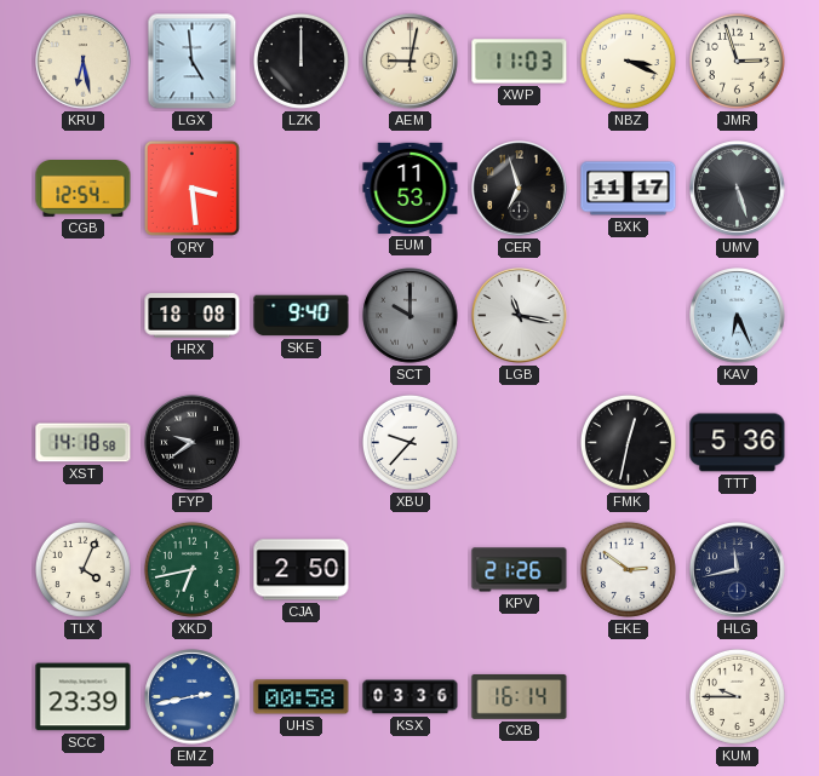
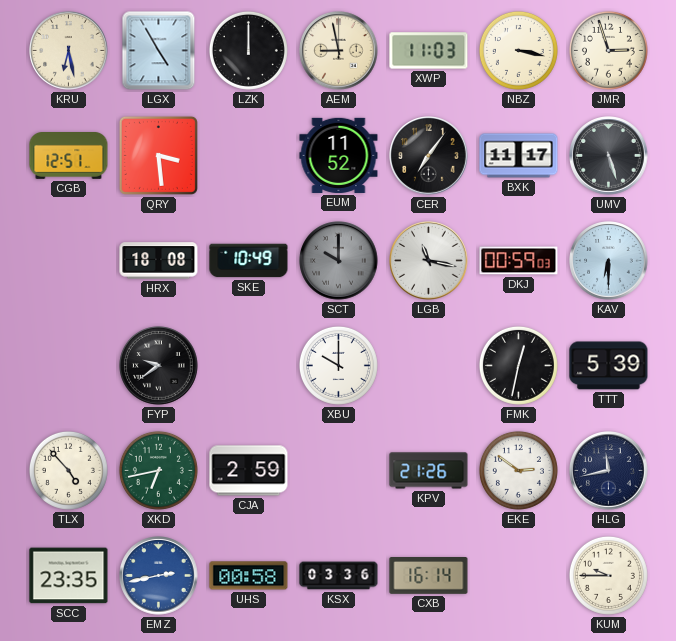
LGX: 4:59 -> 4:55 (159, 51)
AEM: 9:02 -> 8:58 (339, 51)
NBZ: 3:19 -> 3:17 (518, 50)
CGB: 12:54 -> 12:51 (69, 156)
EUM: 11:53 -> 11:52 (339, 155)
CER: 6:57 -> 7:06 (429, 156)
SKE: 9:40 -> 10:49 (249, 261)
DKJ: none -> 00:59 (519, 261)
KAV: 6:26 -> 6:30 (609, 261)
XST: 14:18 -> none (84, 443)
XBU: 9:37 -> 10:00 (338, 365)
TTT: 5:36 -> 5:39 (609, 366)
TLX: 4:04 -> 4:53 (68, 470)
CJA: 2:50 -> 2:59 (249, 471)
SCC: 23:39 -> 23:35 (69, 576)
